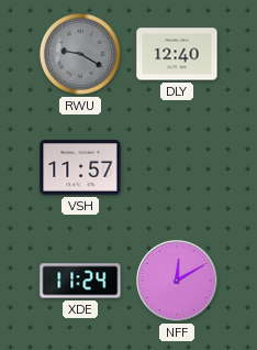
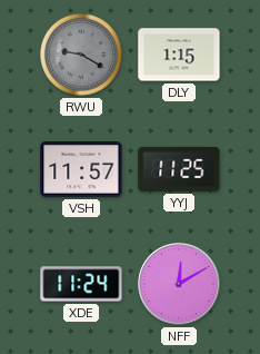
DLY: 12:40 -> 1:15 (179, 55)
YYJ: none -> 11:25 (179, 169)
